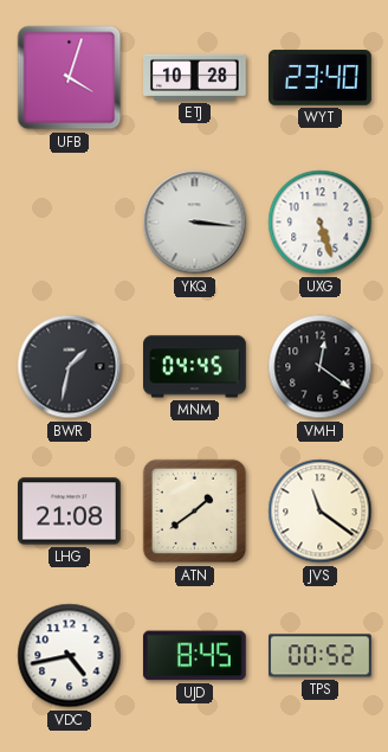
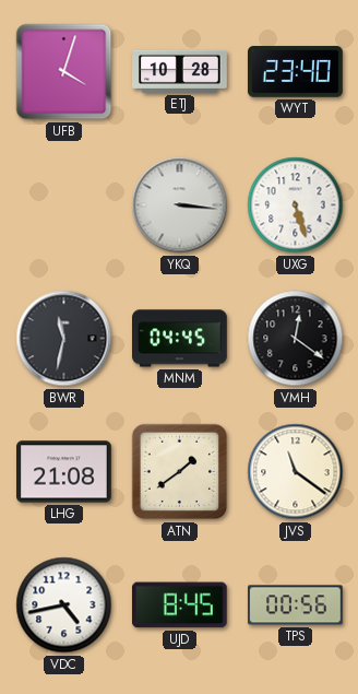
BWR: 1:32 -> 11:32 (64, 339)
TPS: 00:52 -> 00:56 (296, 605)
